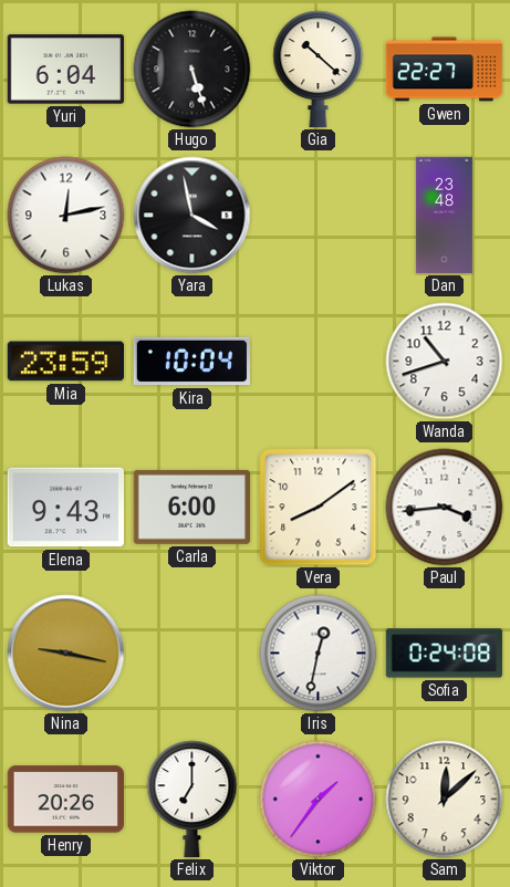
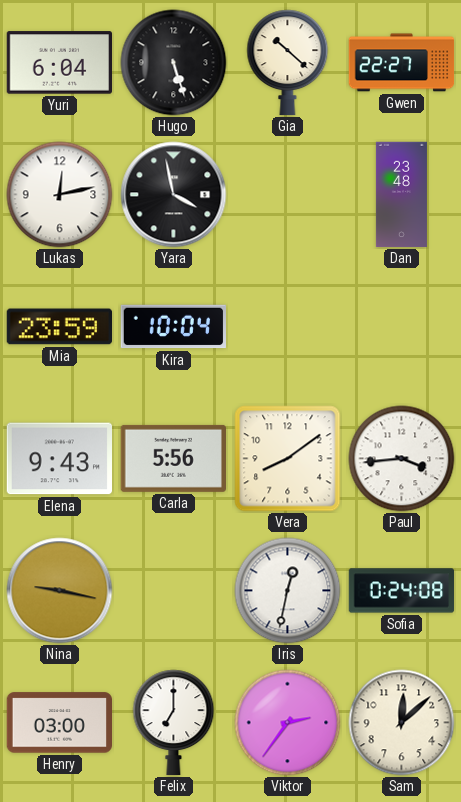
Wanda: 10:42 -> none (445, 362)
Carla: 6:00 -> 5:56 (173, 458)
Henry: 20:26 -> 03:00 (60, 723)
Viktor: 1:36 -> 2:36 (288, 723)
